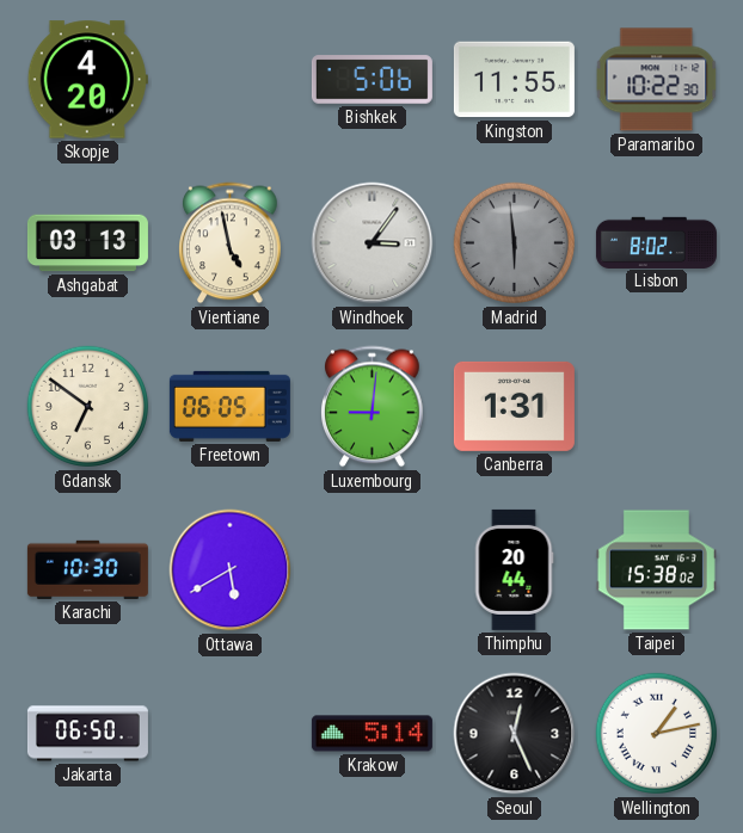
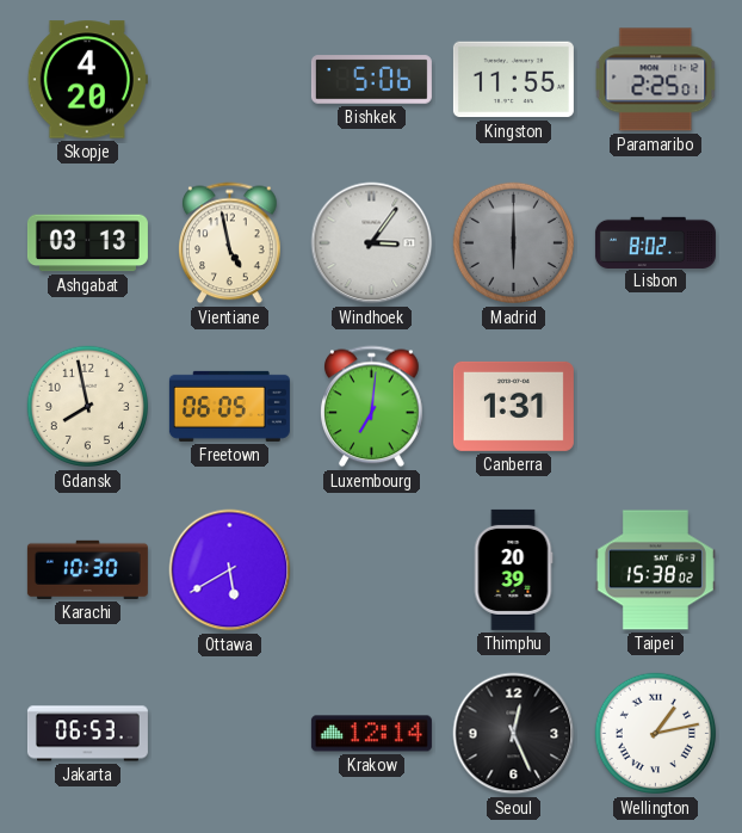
Paramaribo: 10:22 -> 2:25 (656, 80)
Madrid: 5:59 -> 6:00 (514, 243)
Gdansk: 6:51 -> 7:58 (88, 407)
Luxembourg: 9:01 -> 7:01 (372, 407)
Thimphu: 20:44 -> 20:39 (513, 569)
Jakarta: 06:50 -> 06:53 (87, 734)
Krakow: 5:14 -> 12:14 (371, 734)
